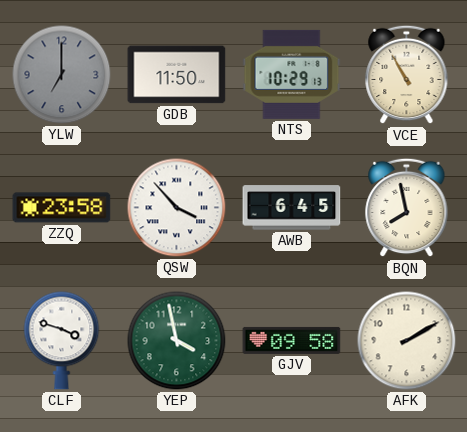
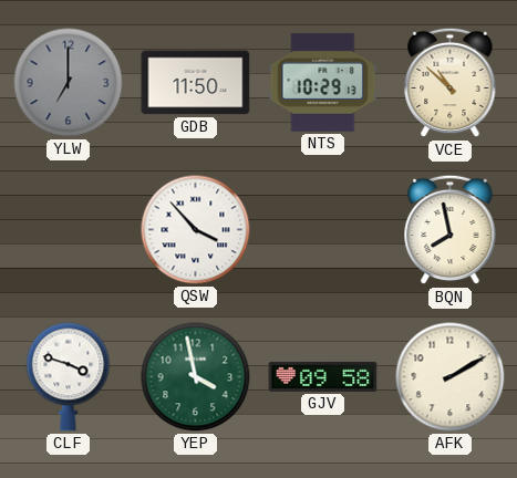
VCE: 10:55 -> 10:52 (451, 83)
ZZQ: 23:58 -> none (62, 208)
AWB: 6:45 -> none (292, 208)
